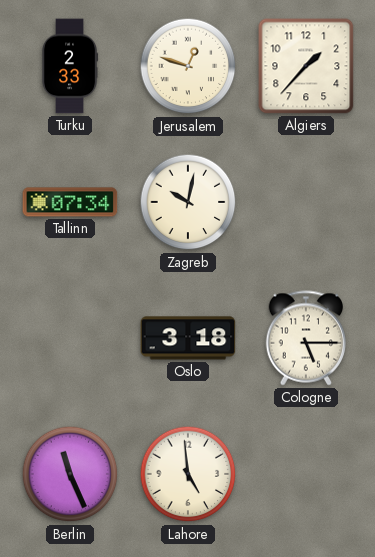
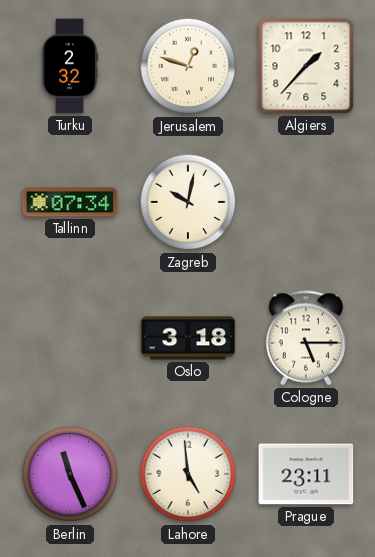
Turku: 2:33 -> 2:32 (70, 66)
Prague: none -> 23:11 (306, 474)
